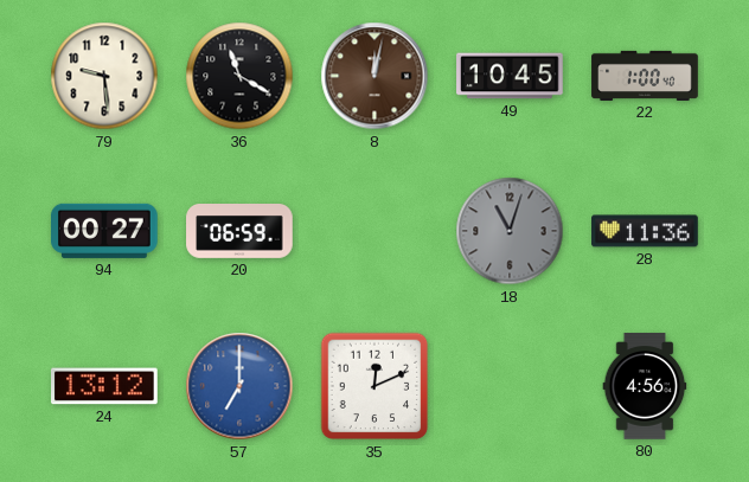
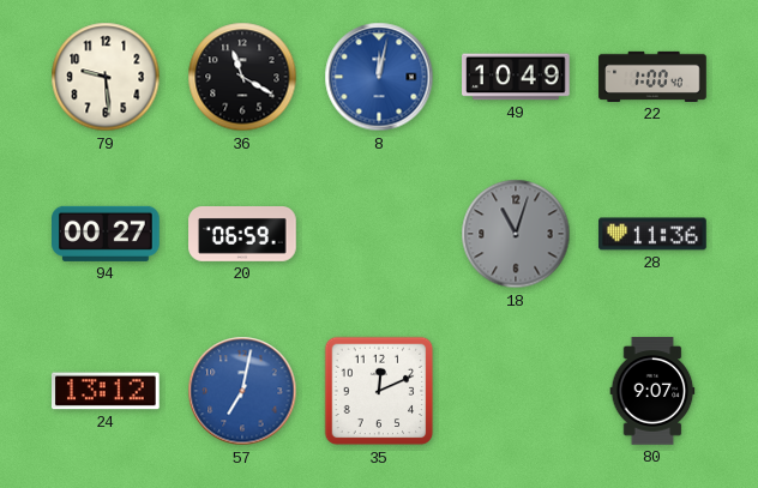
8 dial: brown -> blue (379, 77)
49: 10:45 -> 10:49 (516, 77)
57: 7:00 -> 7:02 (242, 391)
80: 4:56 -> 9:07 (652, 391)
